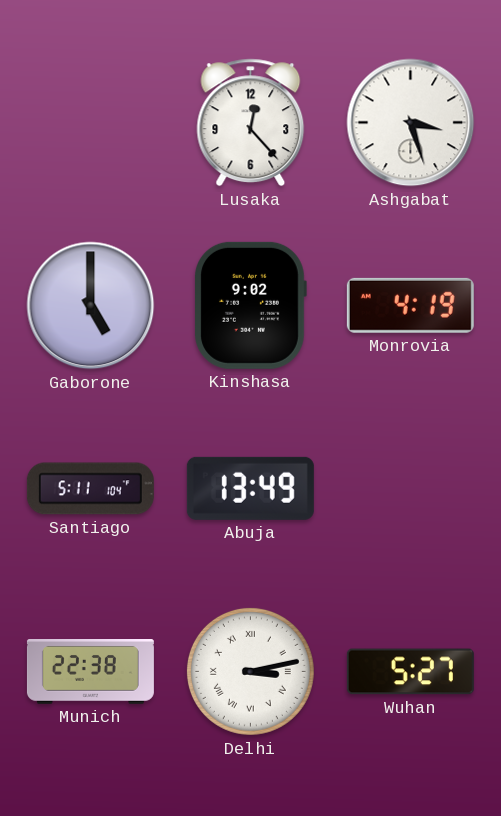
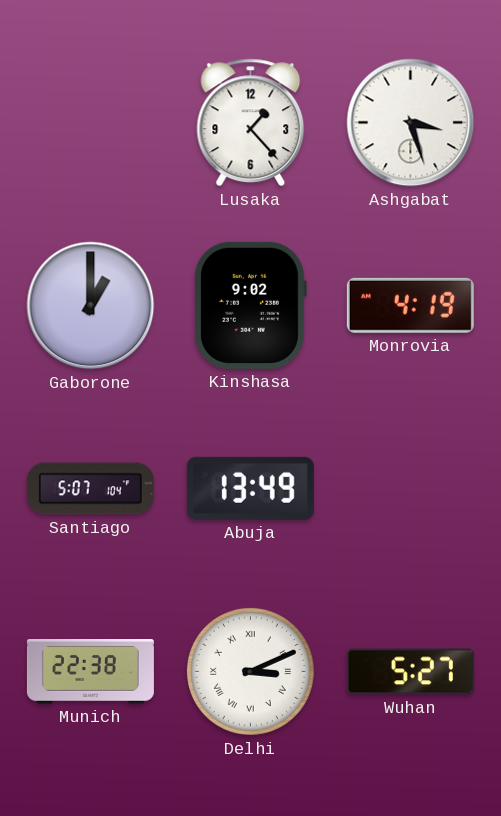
Lusaka: 12:23 -> 1:23 (251, 123)
Gaborone: 5:00 -> 1:00 (91, 306)
Santiago: 5:11 -> 5:07 (90, 489)
Delhi: 3:13 -> 3:11 (250, 671)
